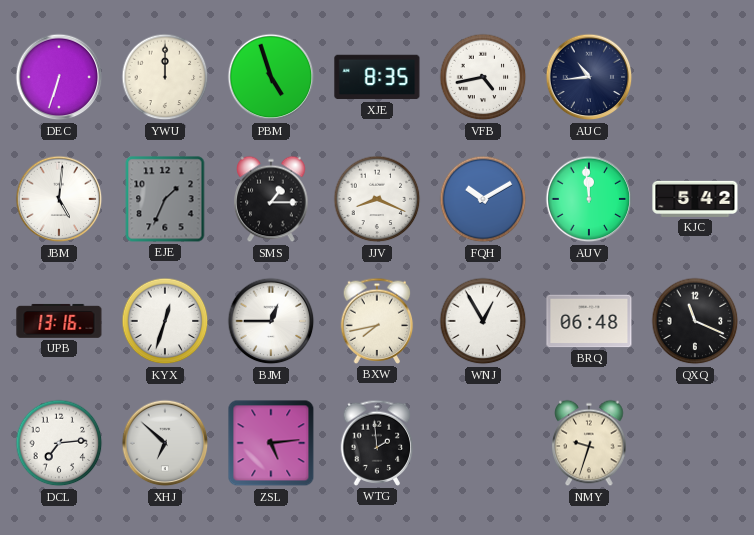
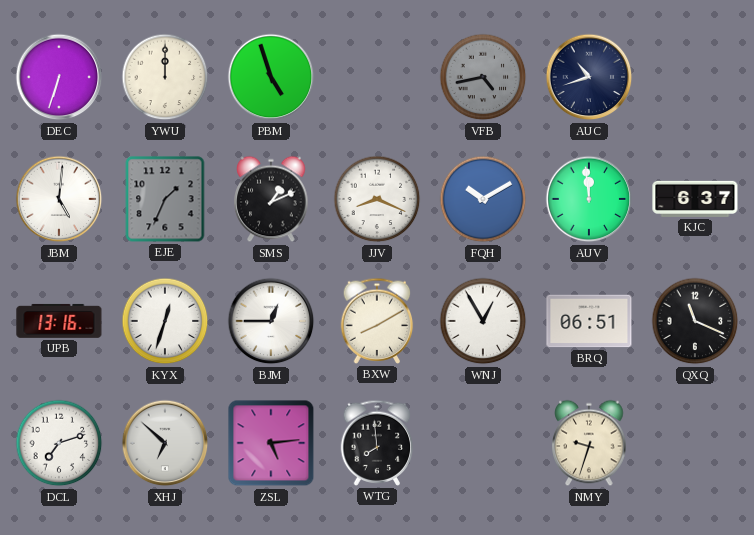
XJE: 8:35 -> none (377, 77)
VFB dial: white -> grey (483, 77)
AUC: 10:44 -> 10:42 (589, 77)
SMS: 1:15 -> 1:11 (271, 199)
KJC: 5:42 -> 6:37 (695, 199)
BXW: 7:43 -> 8:10 (377, 321)
BRQ: 06:48 -> 06:51 (589, 321)
DCL: 7:14 -> 7:12 (59, 443)
WTG: 1:59 -> 7:59 (377, 443)
